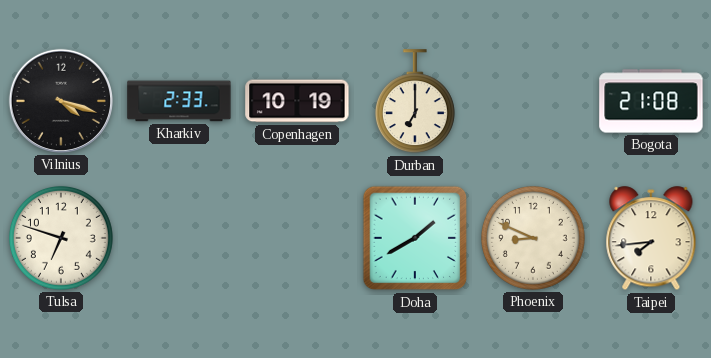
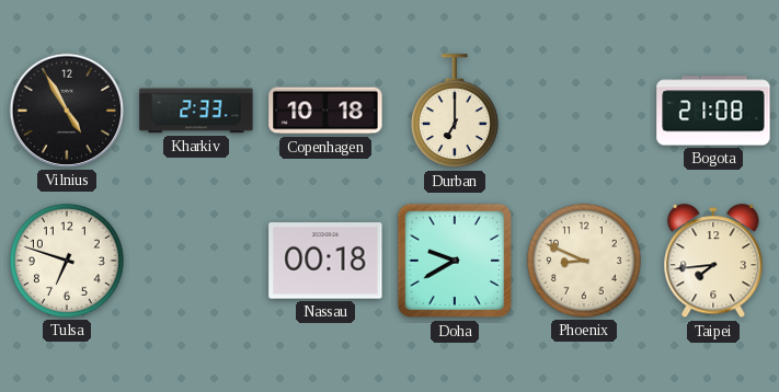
Vilnius: 4:18 -> 4:55 (67, 111)
Copenhagen: 10:19 -> 10:18 (325, 111)
Nassau: none -> 00:18 (325, 261)
Doha: 1:40 -> 9:40 (455, 261)
